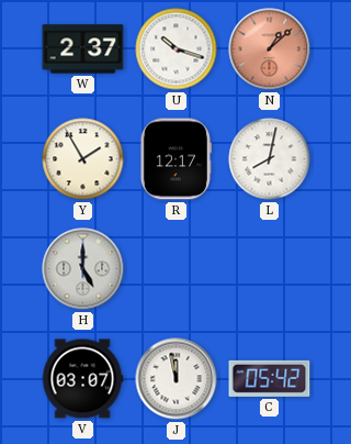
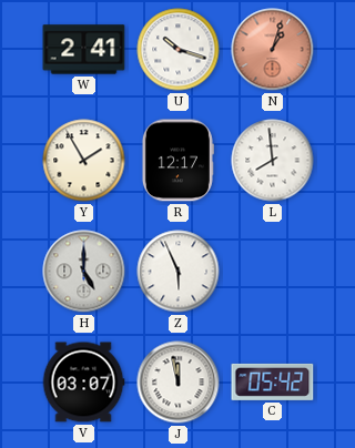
W: 2:37 -> 2:41 (84, 50)
N: 1:08 -> 1:03 (273, 50)
L: 8:02 -> 7:59 (273, 161)
Z: none -> 5:56 (179, 272)
